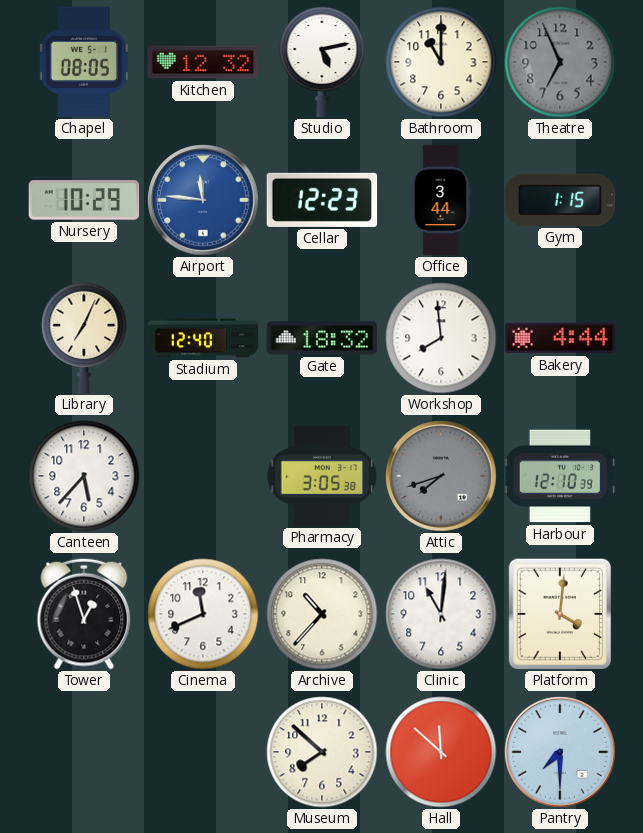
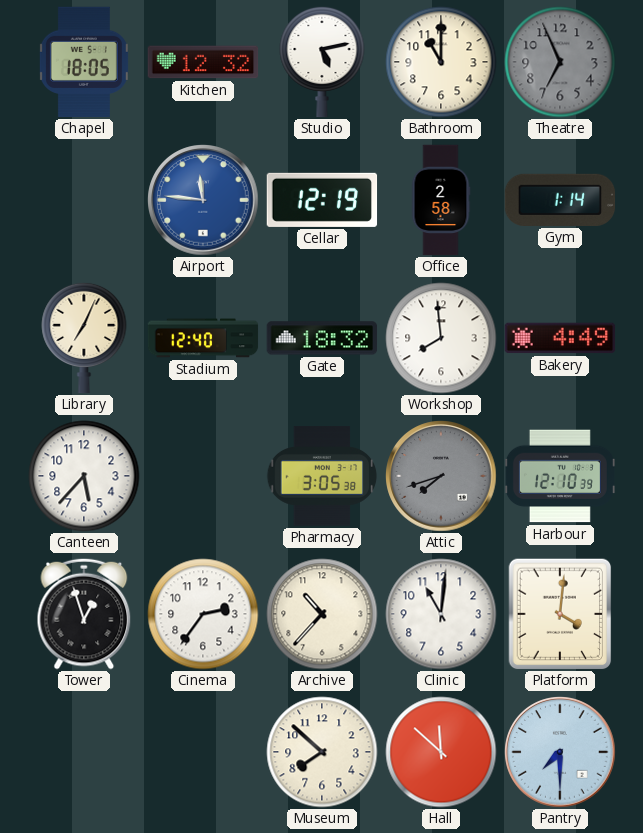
Chapel: 08:05 -> 18:05 (84, 62)
Nursery: 10:29 -> none (84, 200)
Cellar: 12:23 -> 12:19 (322, 200)
Office: 3:44 -> 2:58 (441, 200)
Gym: 1:15 -> 1:14 (560, 200)
Bakery: 4:44 -> 4:49 (560, 338)
Cinema: 11:41 -> 2:36 (203, 614)
